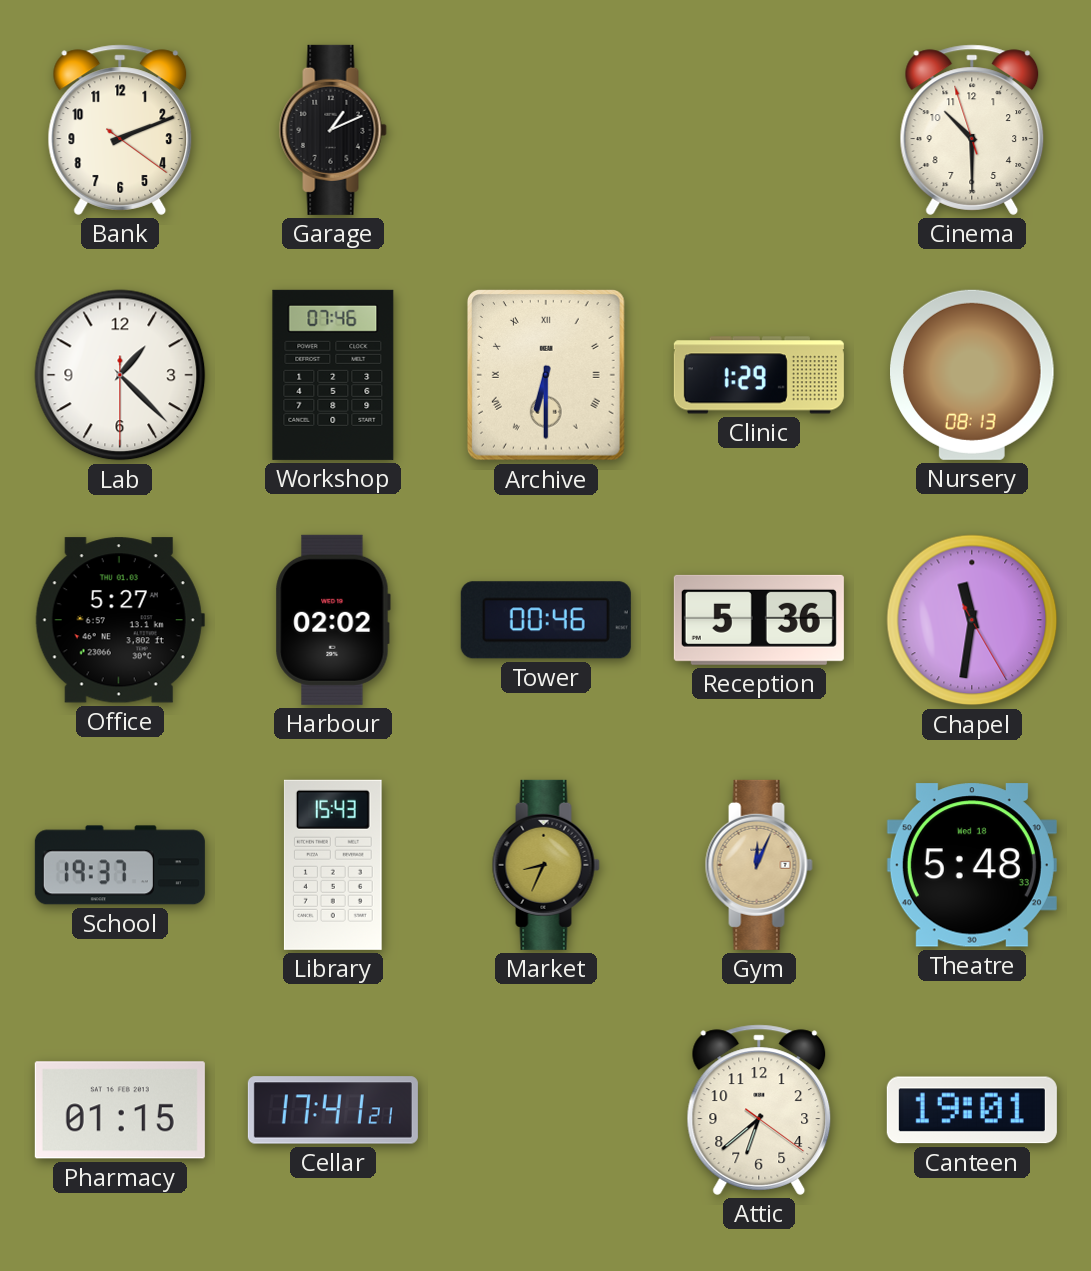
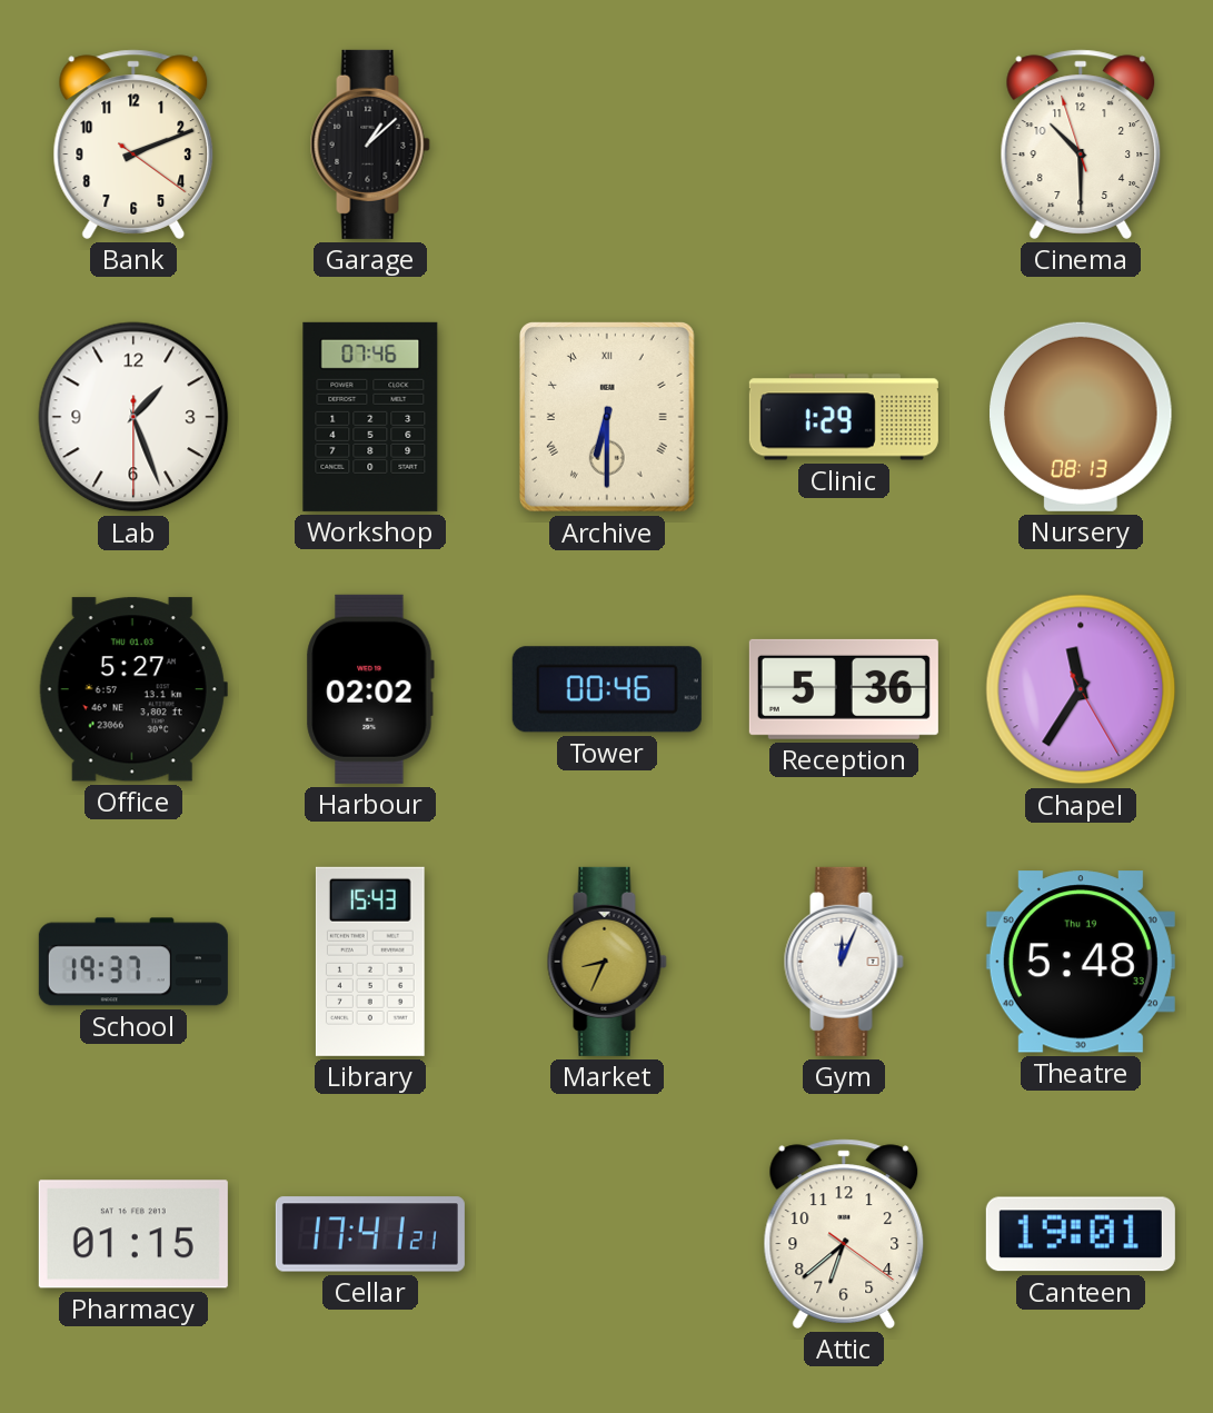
Garage: 1:11 -> 1:08 (370, 145)
Lab: 1:22 -> 1:26 (133, 417)
Chapel: 11:31 -> 11:35 (1081, 689)
Gym dial: champagne -> white (844, 962)
Theatre date: Wed 18 -> Thu 19 (1081, 962)
